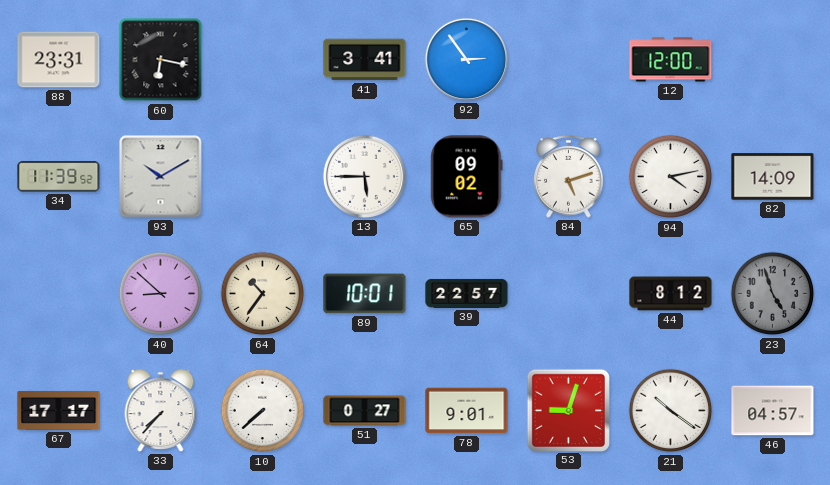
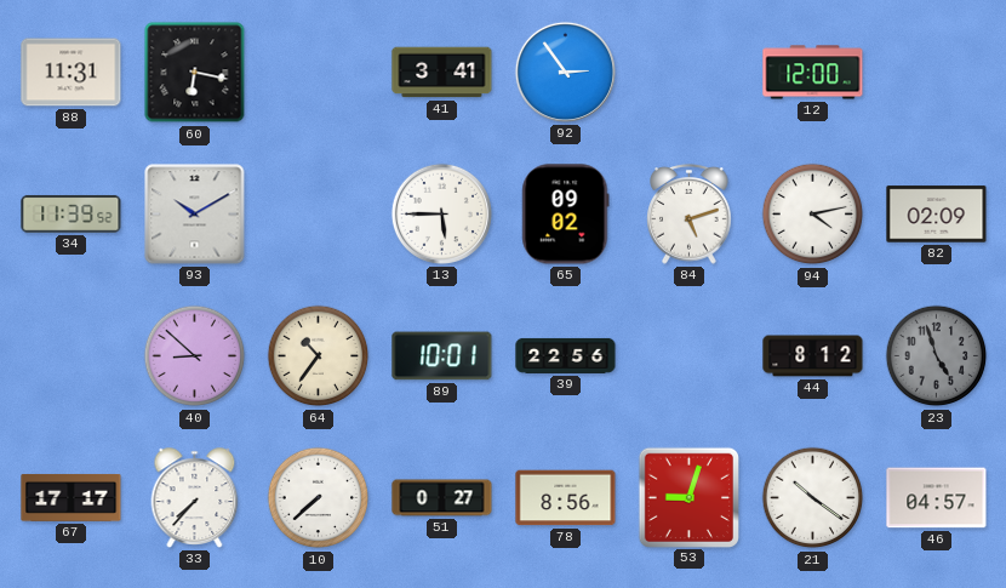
88: 23:31 -> 11:31 (72, 73)
82: 14:09 -> 02:09 (937, 215)
39: 22:57 -> 22:56 (566, 355)
78: 9:01 -> 8:56 (566, 498)
